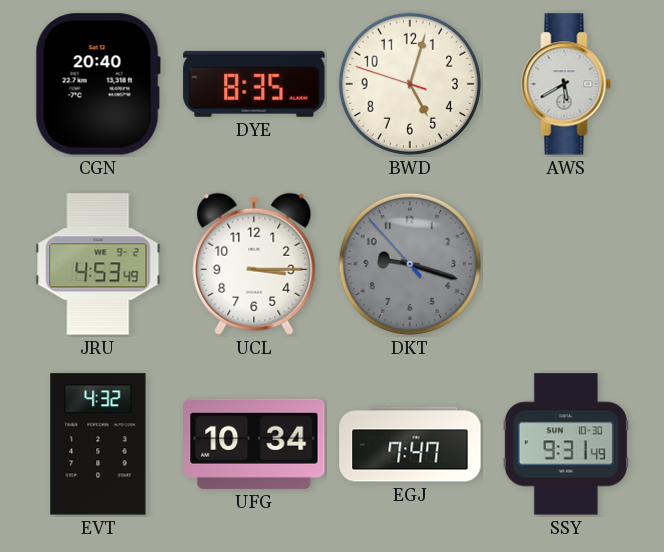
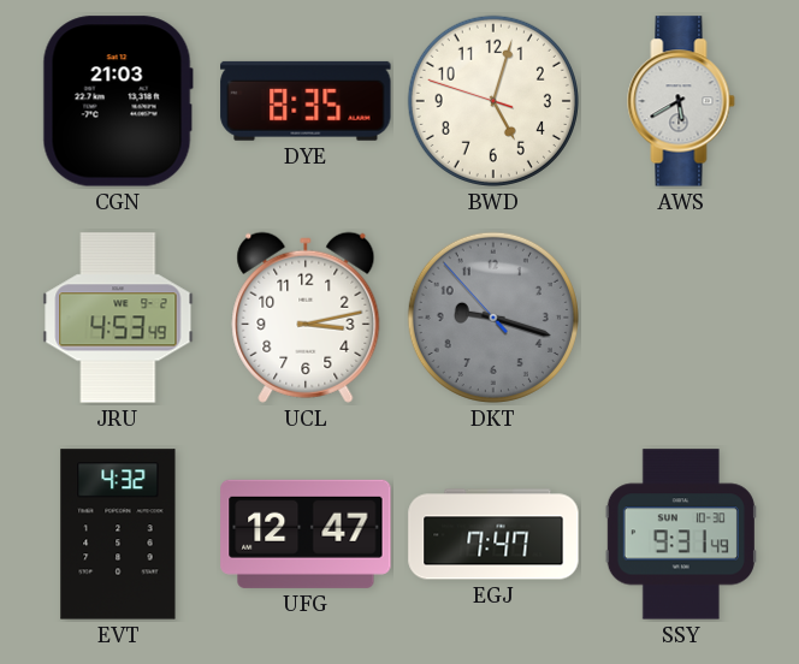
CGN: 20:40 -> 21:03 (118, 101)
UCL: 3:15 -> 3:13 (306, 318)
UFG: 10:34 -> 12:47 (306, 534)
